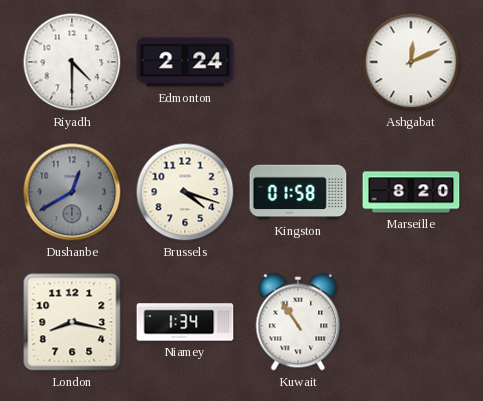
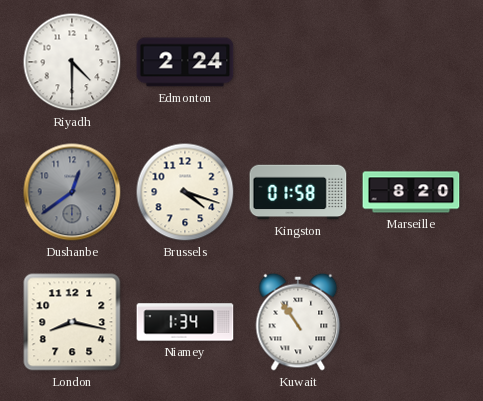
Ashgabat: 12:11 -> none (411, 62)
Dushanbe: 12:40 -> 12:39 (72, 192)
